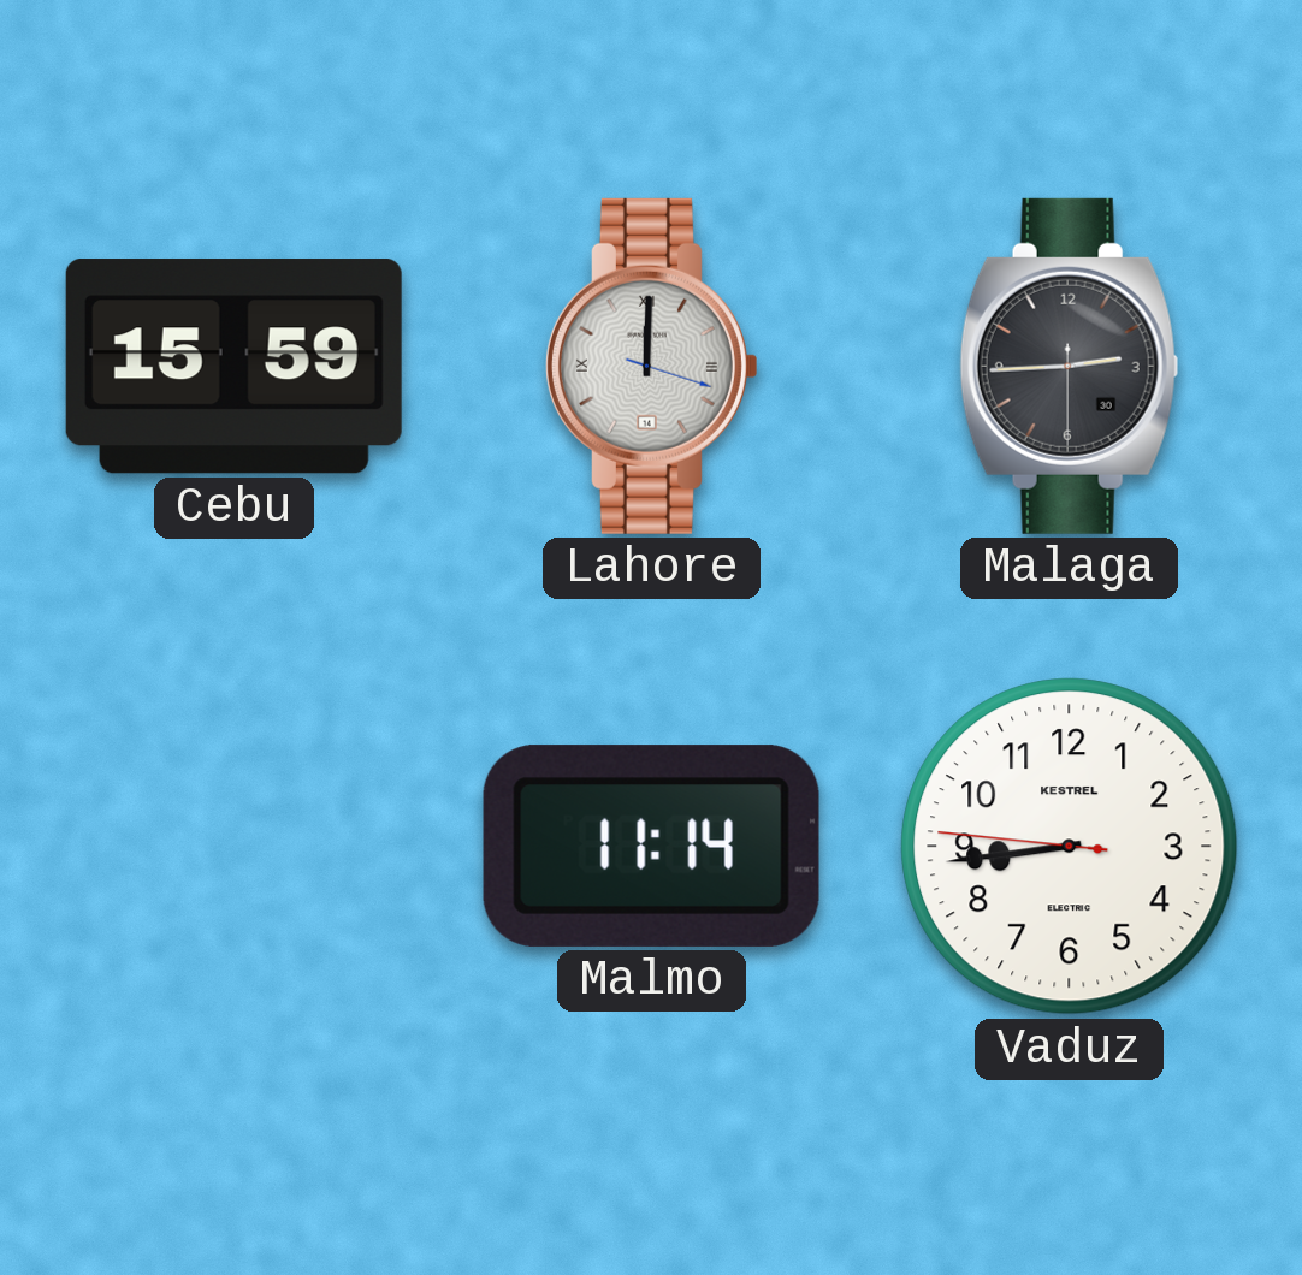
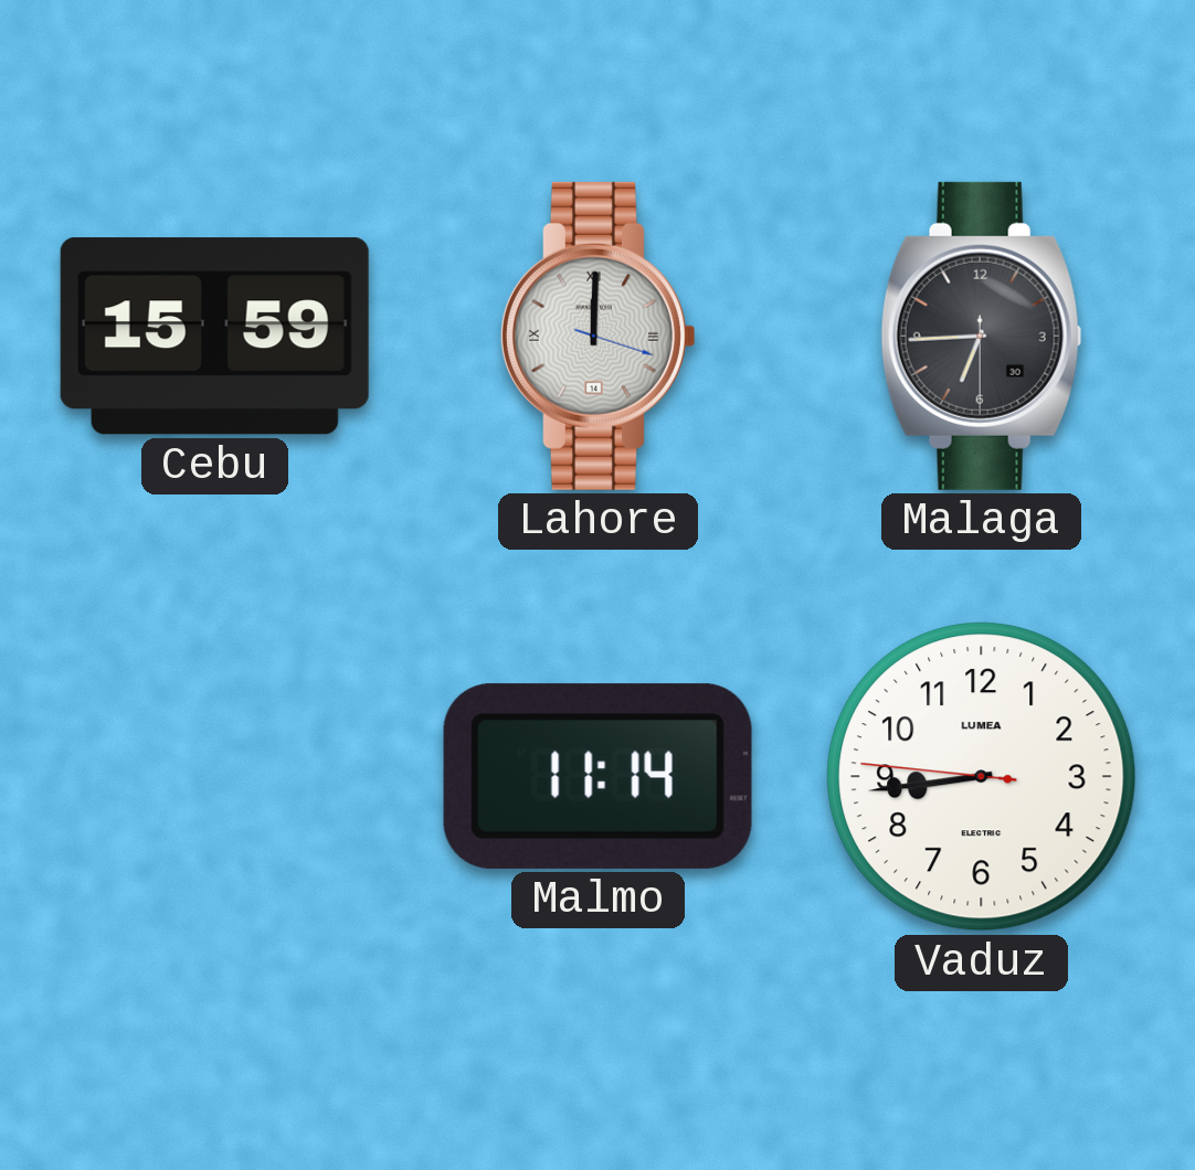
Malaga: 2:44 -> 6:44 (982, 336)
Vaduz brand: KESTREL -> LUMEA (982, 777)
